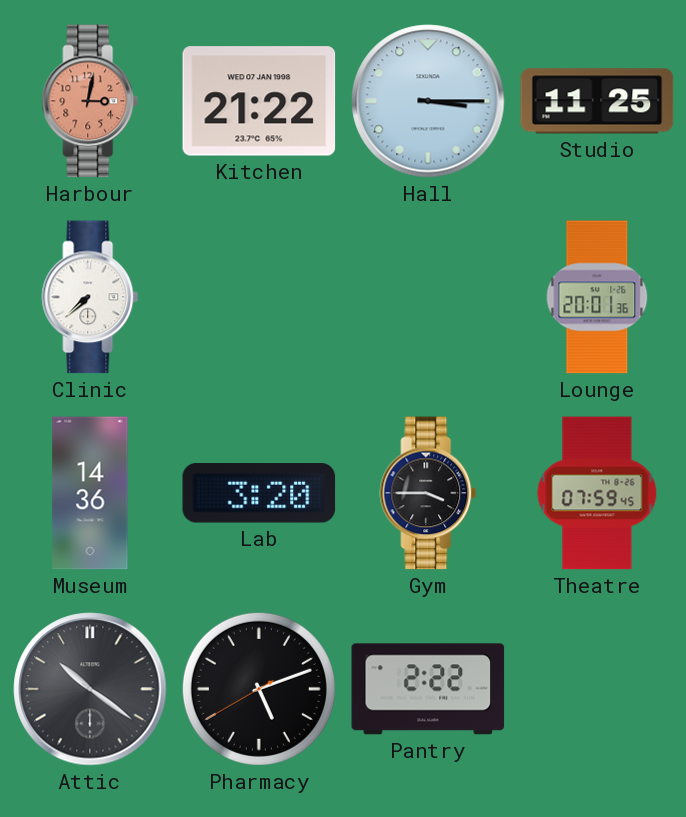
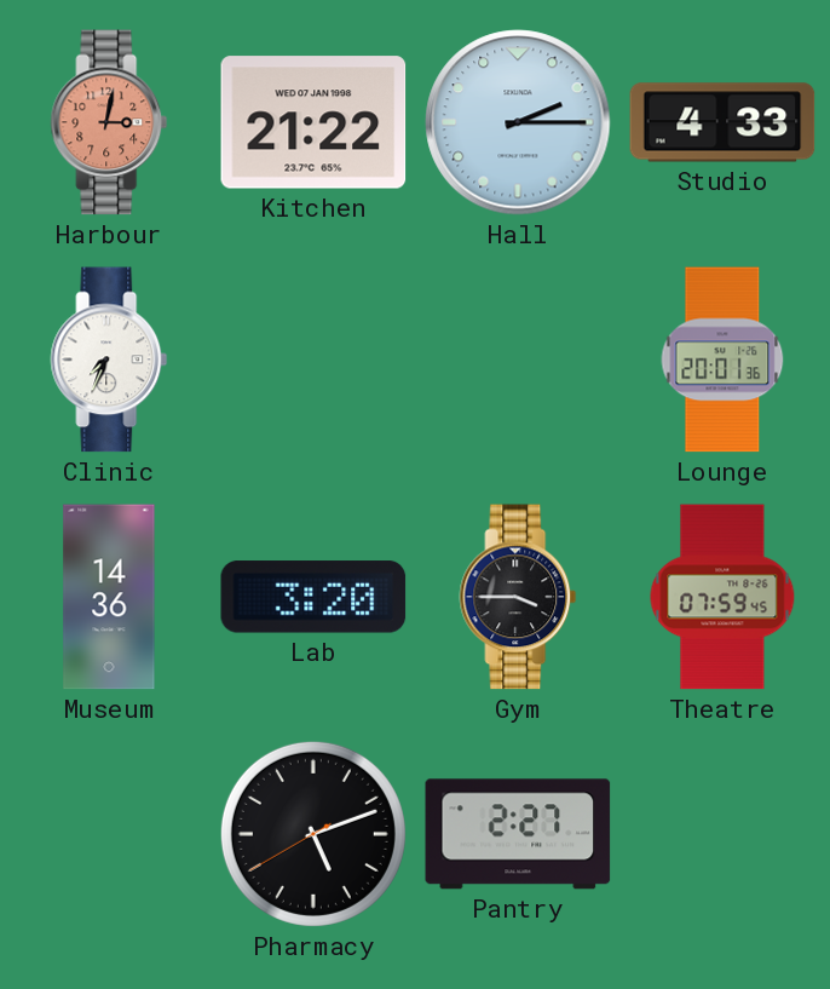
Hall: 3:15 -> 2:15 (518, 122)
Studio: 11:25 -> 4:33 (722, 122)
Clinic: 7:38 -> 7:34 (109, 360)
Attic: 10:21 -> none (90, 689)
Pantry: 2:22 -> 2:27 (518, 834)
